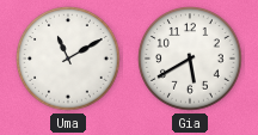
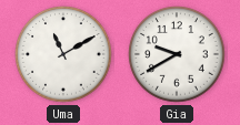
Gia: 5:40 -> 9:40 (177, 54)
